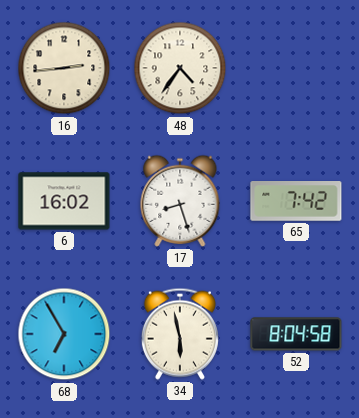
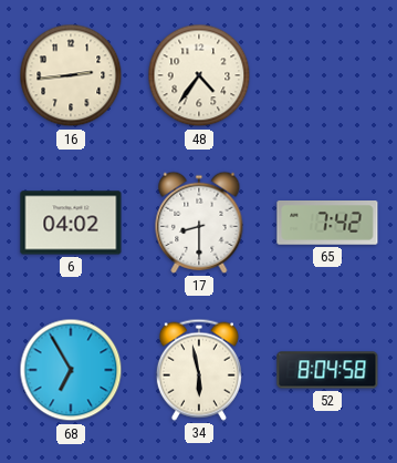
6: 16:02 -> 04:02 (71, 223)
17: 8:27 -> 8:30 (199, 223)
